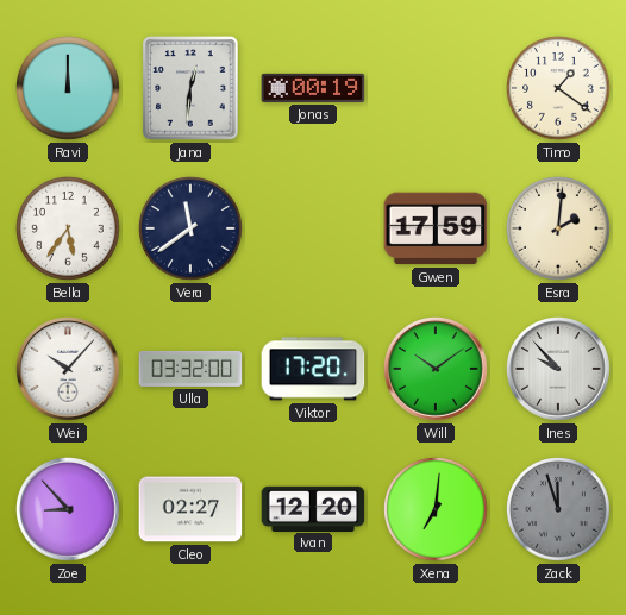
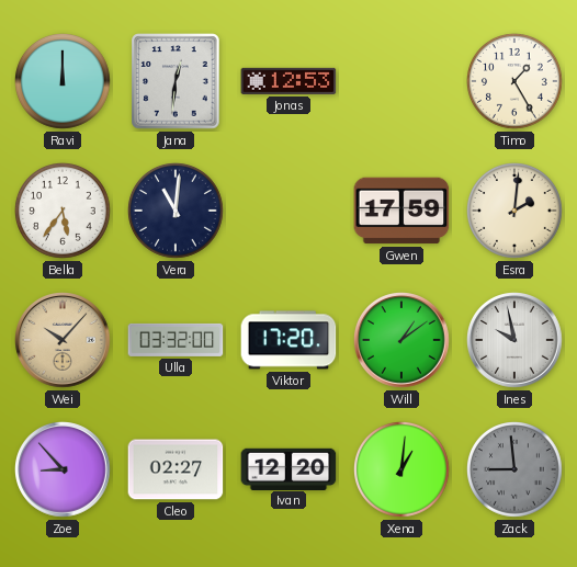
Jonas: 00:19 -> 12:53 (288, 81)
Timo: 1:21 -> 1:25 (516, 82)
Vera: 11:39 -> 11:01 (177, 212)
Wei dial: white -> champagne (64, 341)
Will: 10:09 -> 1:09 (403, 341)
Ines: 9:53 -> 9:58 (516, 341)
Xena: 7:01 -> 1:01 (403, 470)
Zack: 11:57 -> 8:59 (516, 470)
